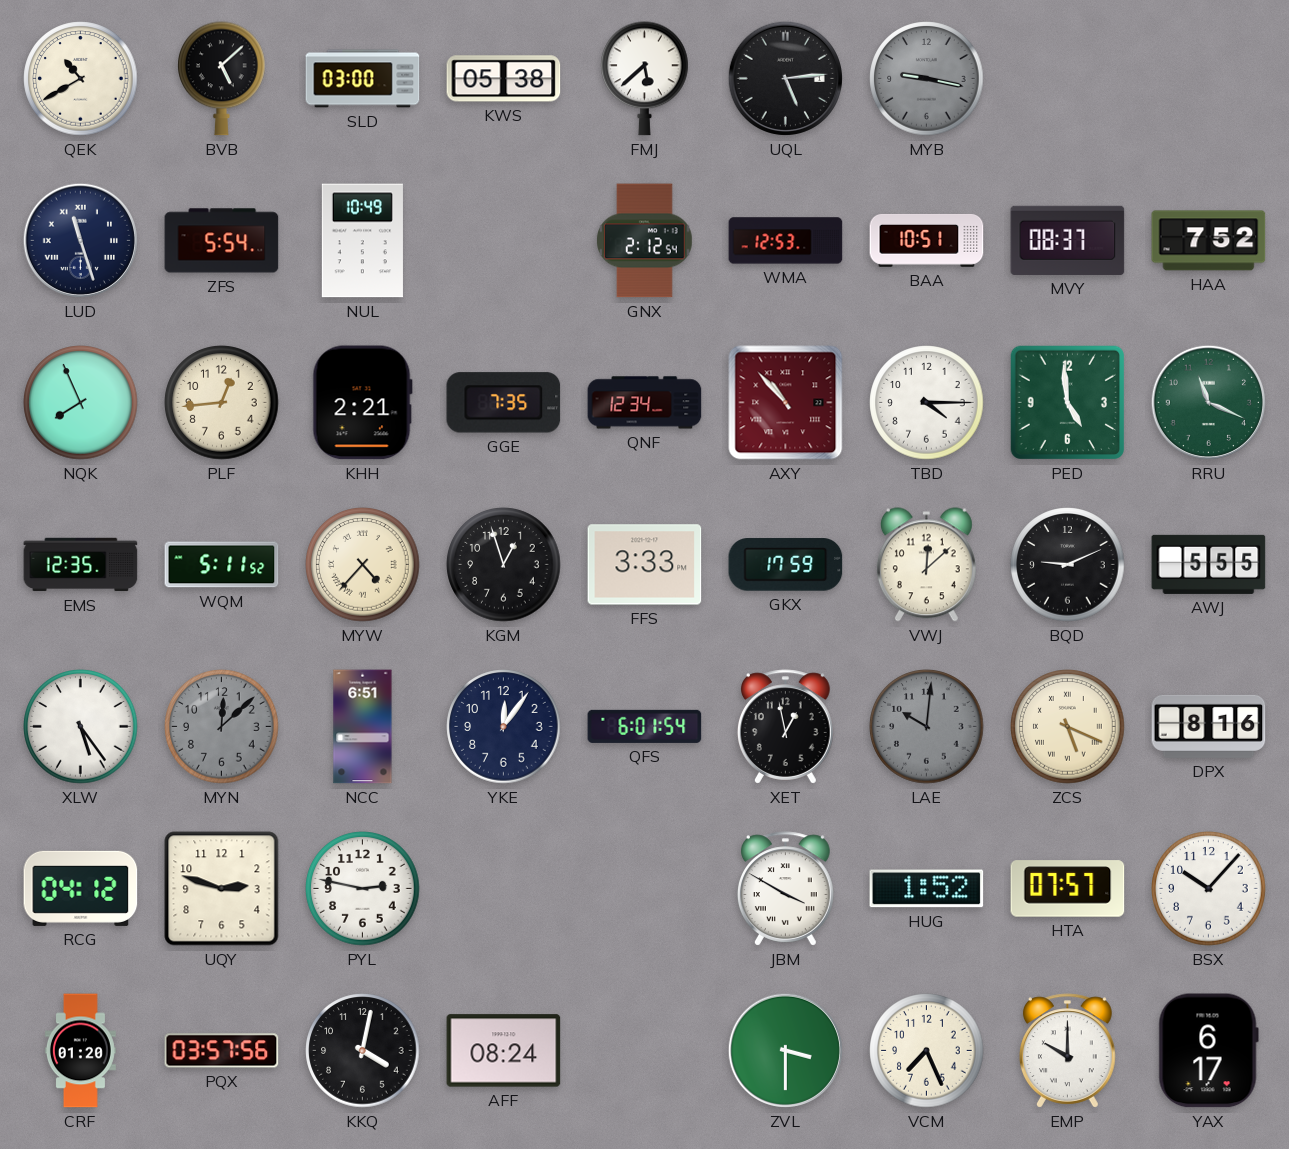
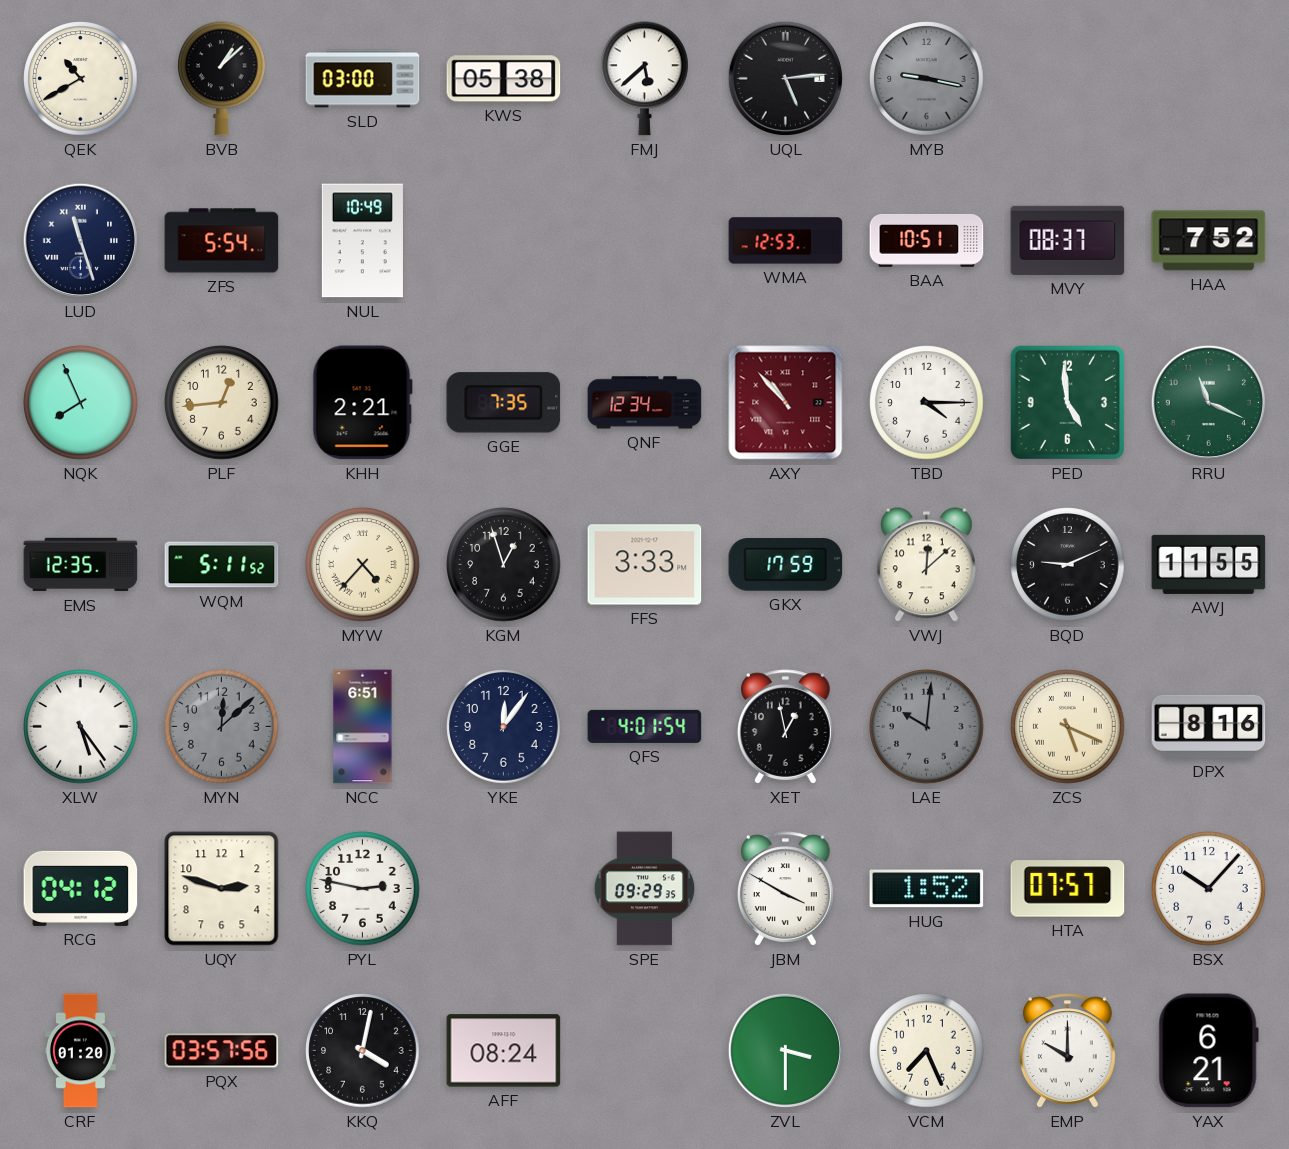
BVB: 5:08 -> 1:08 (222, 79)
GNX: 2:12 -> none (644, 241)
AWJ: 5:55 -> 11:55 (1209, 564)
QFS: 6:01 -> 4:01 (645, 726)
SPE: none -> 09:29 (645, 889)
YAX: 6:17 -> 6:21 (1208, 1051)
